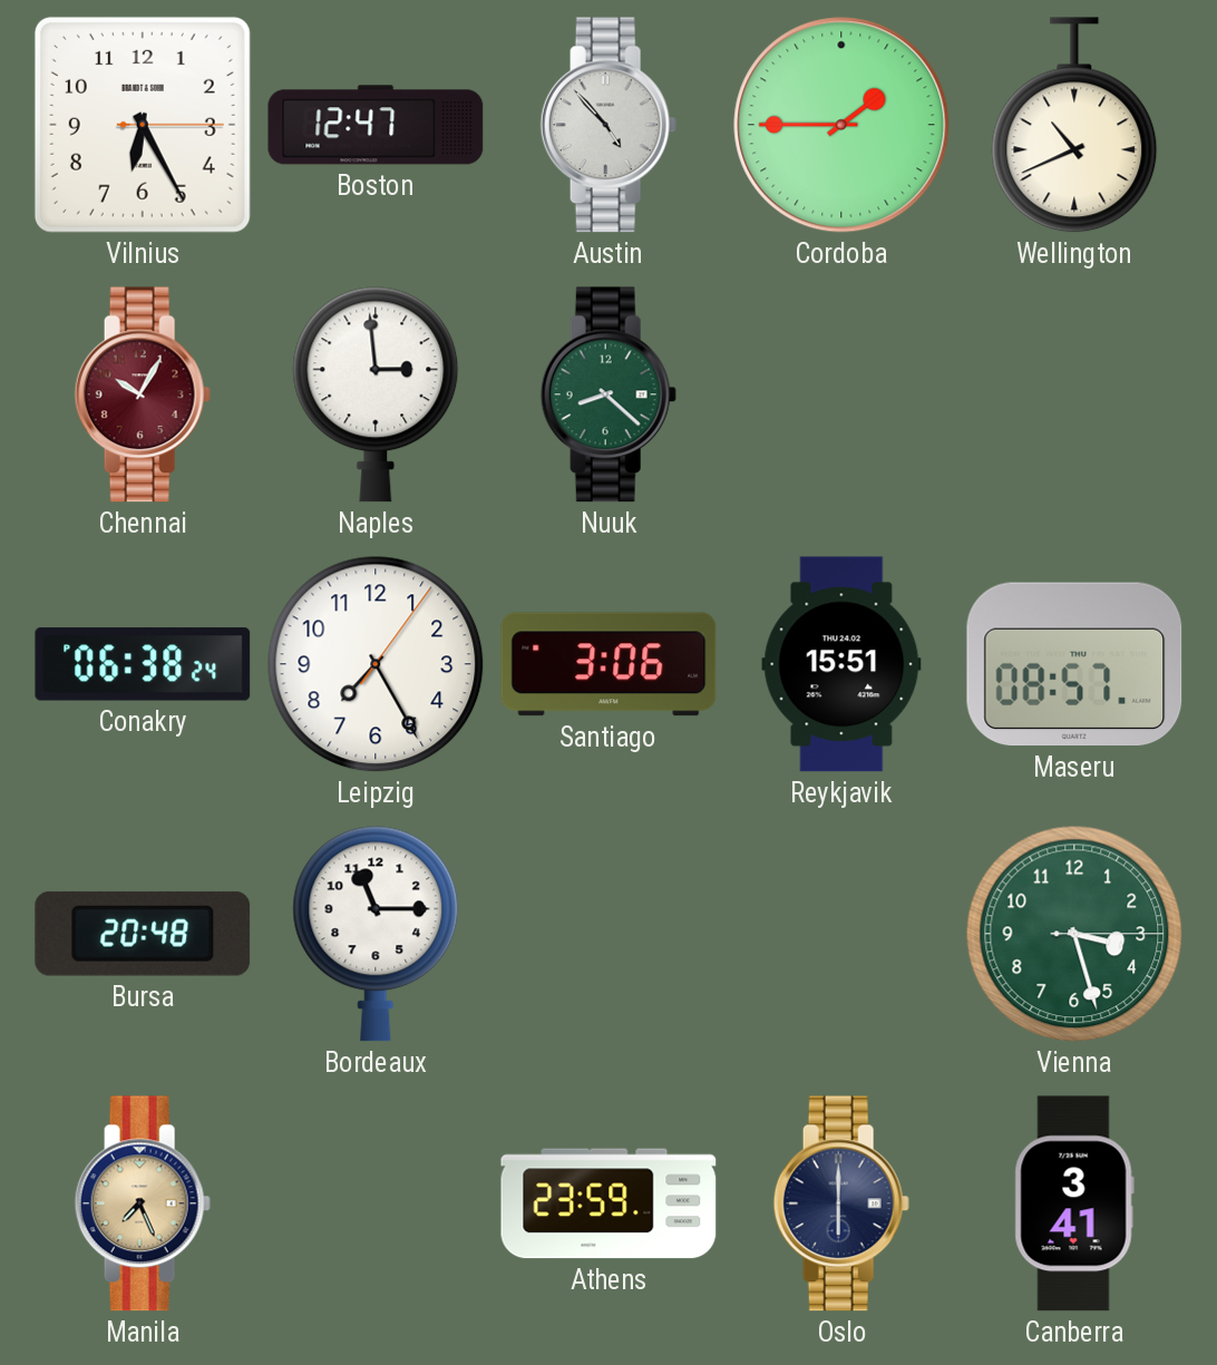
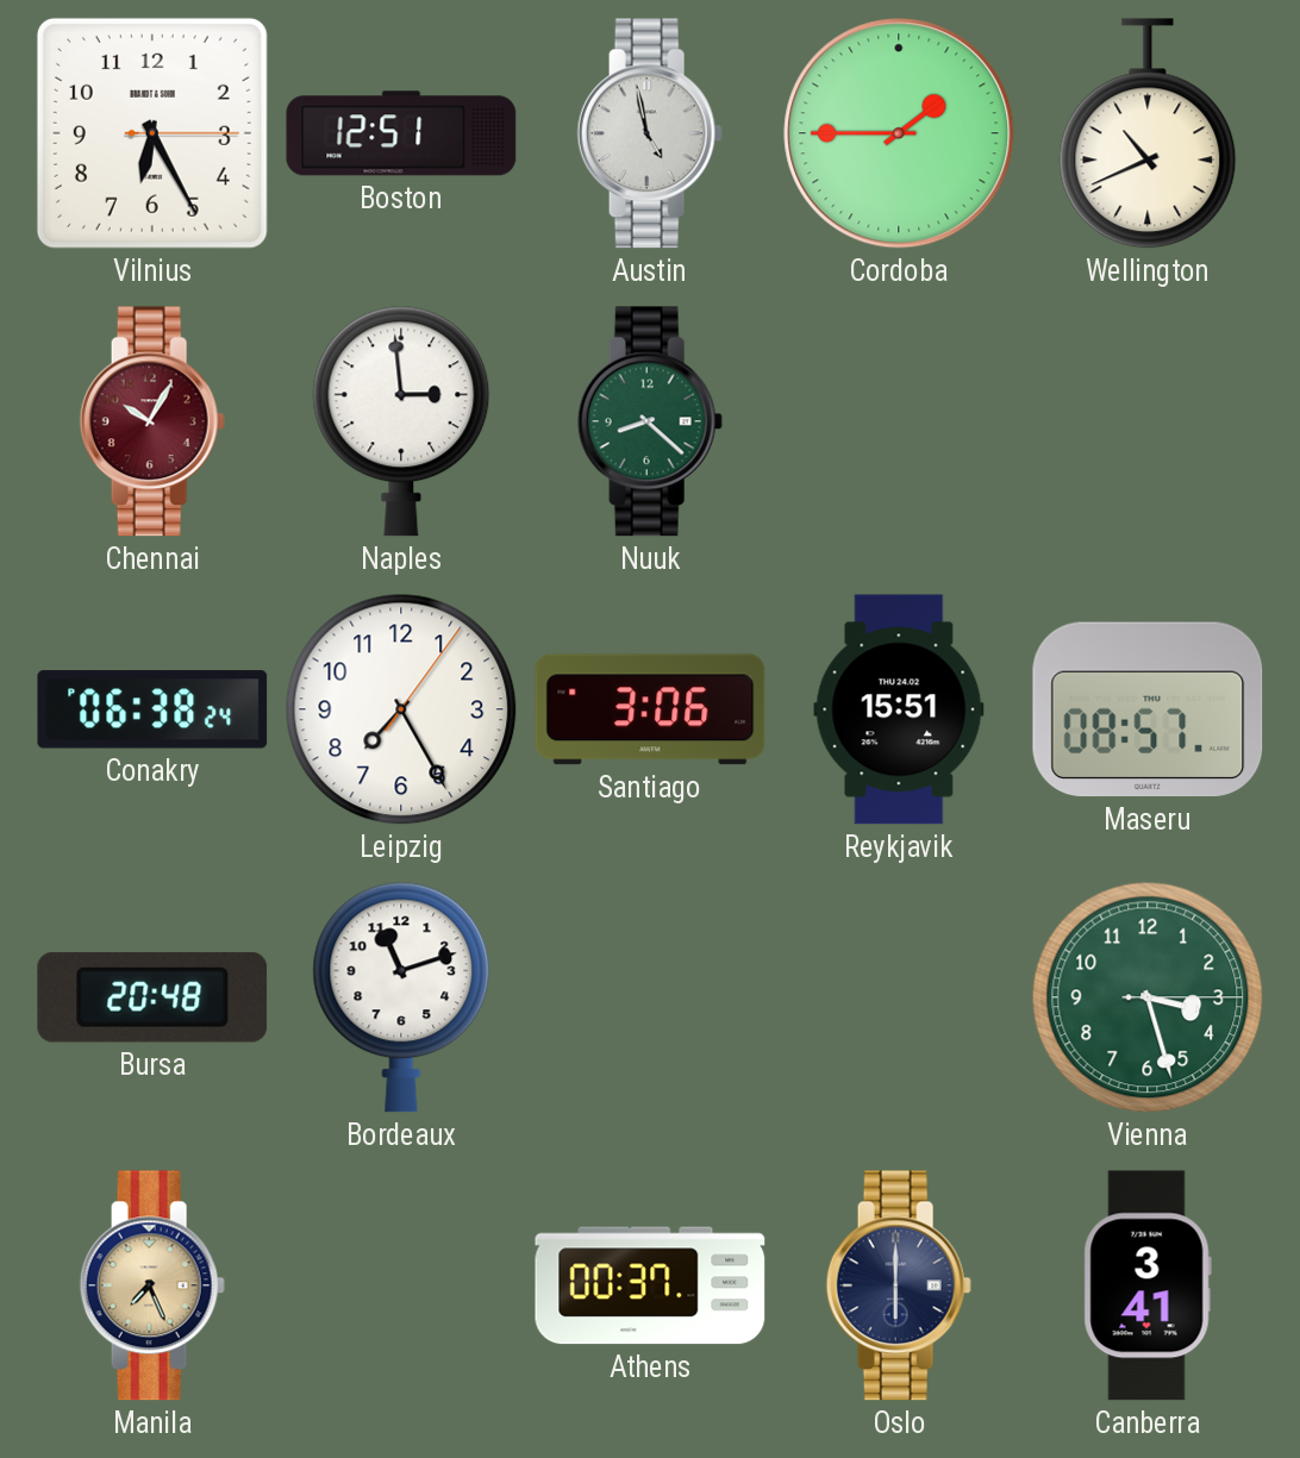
Boston: 12:47 -> 12:51 (401, 133)
Austin: 4:53 -> 4:58 (650, 133)
Bordeaux: 11:15 -> 11:12 (401, 997)
Athens: 23:59 -> 00:37 (650, 1285)
